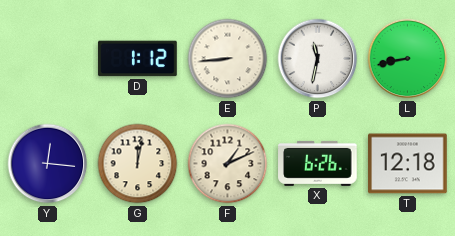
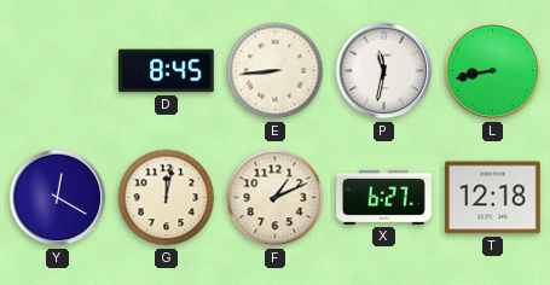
D: 1:12 -> 8:45 (167, 71)
Y: 12:16 -> 12:20 (58, 198)
X: 6:26 -> 6:27 (384, 197)
